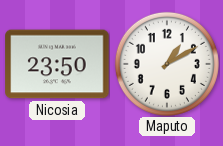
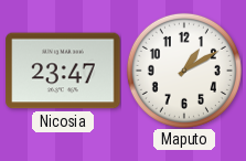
Nicosia: 23:50 -> 23:47 (63, 71)
